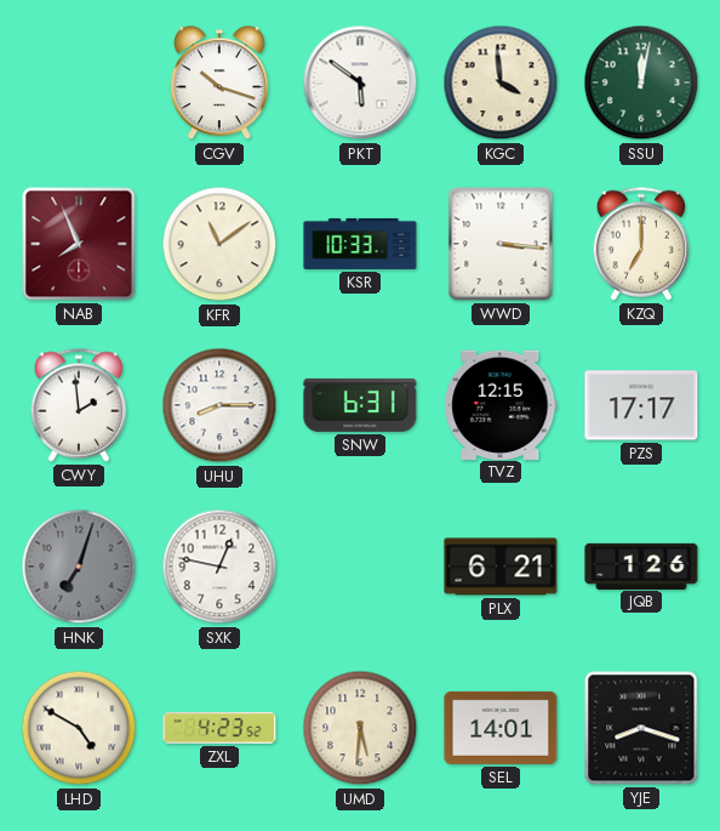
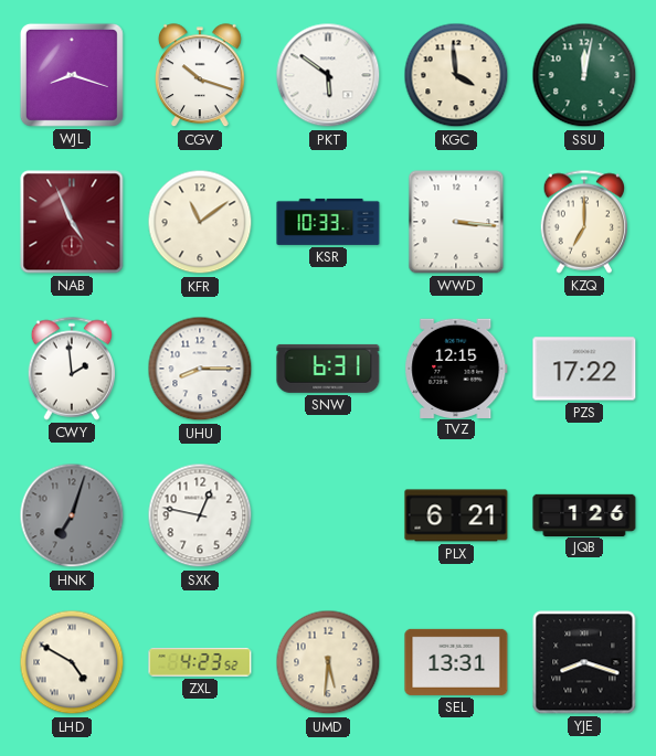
WJL: none -> 8:18 (72, 75)
NAB: 7:56 -> 4:56 (72, 222)
PZS: 17:17 -> 17:22 (584, 369)
SEL: 14:01 -> 13:31 (456, 662)
